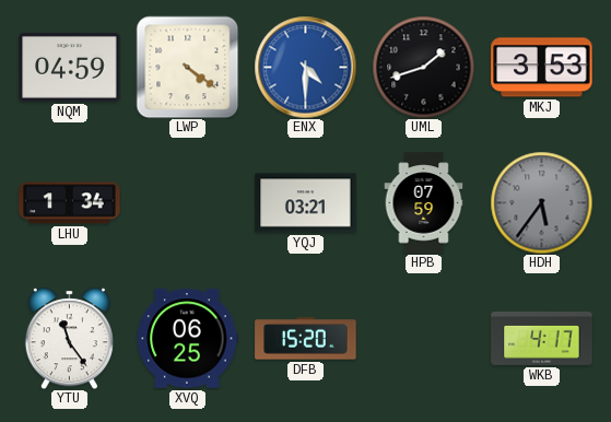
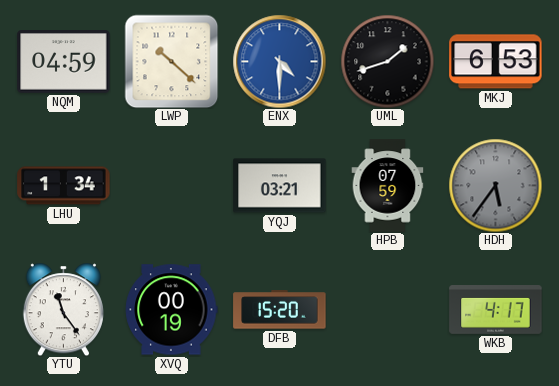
LWP: 4:21 -> 10:22 (171, 61)
MKJ: 3:53 -> 6:53 (496, 62)
XVQ: 06:25 -> 00:19 (171, 310)
